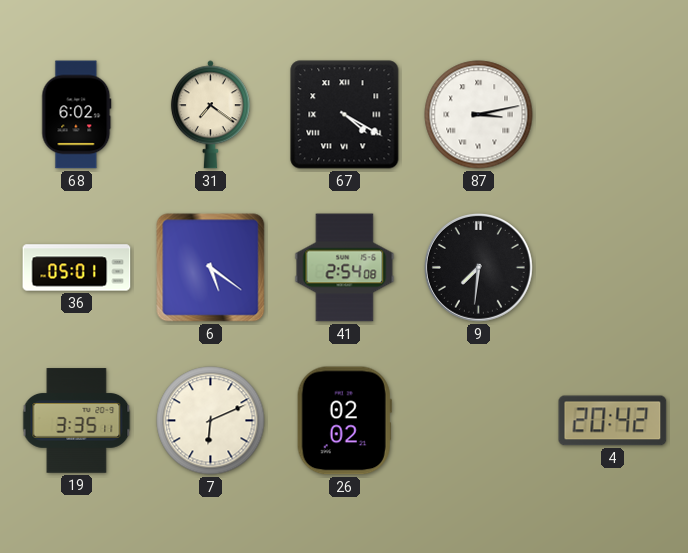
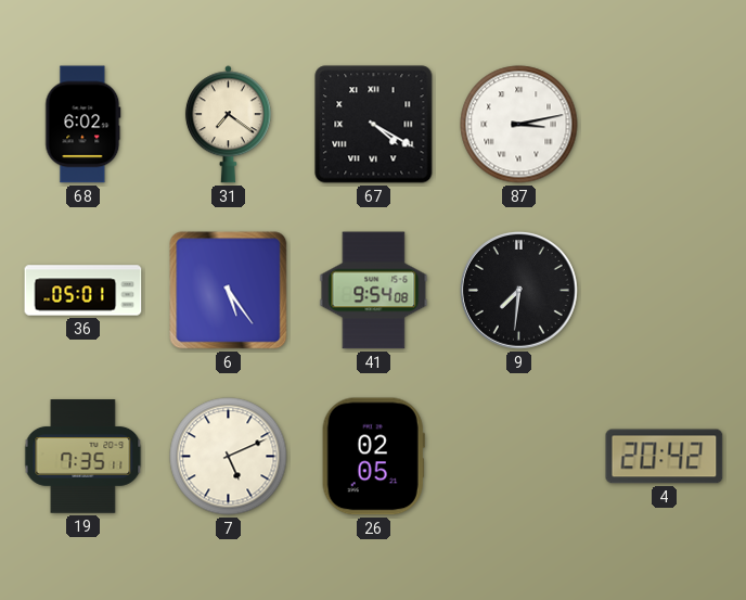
6: 5:21 -> 5:24 (229, 291)
41: 2:54 -> 9:54 (374, 291)
19: 3:35 -> 7:35 (83, 457)
7: 6:11 -> 5:11 (229, 457)
26: 02:02 -> 02:05 (373, 457)
